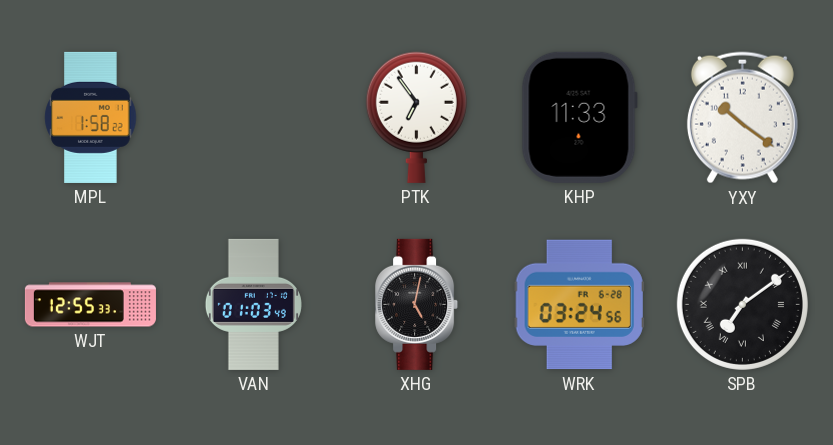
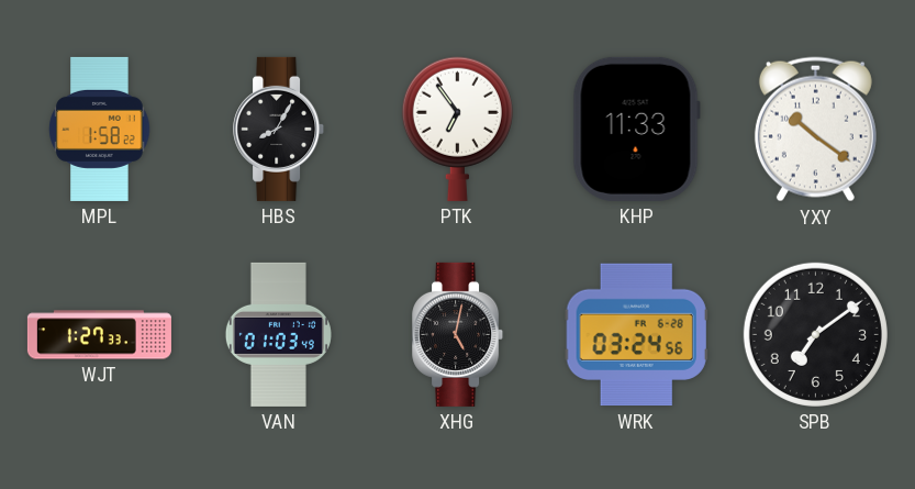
HBS: none -> 8:05 (279, 129)
WJT: 12:55 -> 1:27 (99, 335)
SPB numerals: Roman -> Arabic (815, 334)
